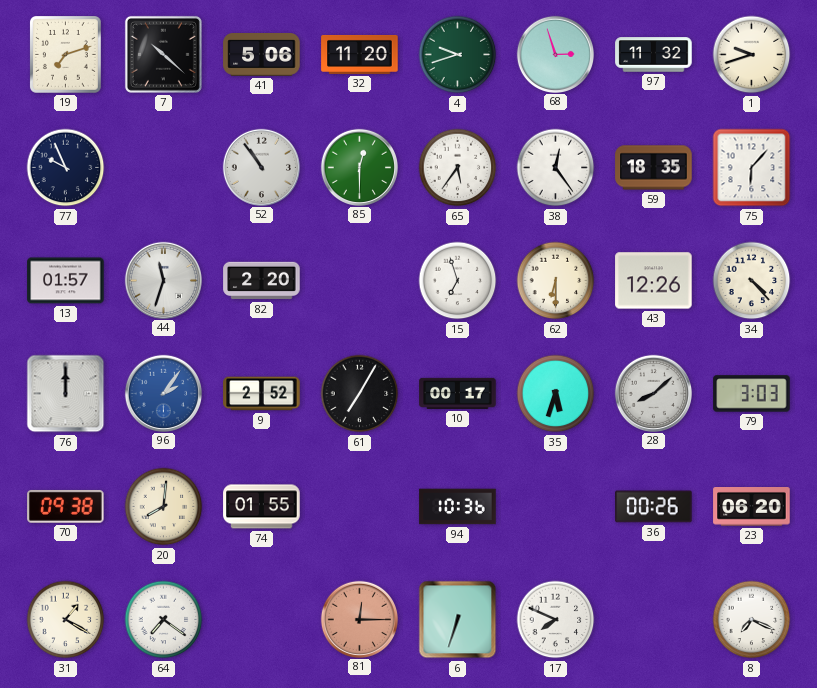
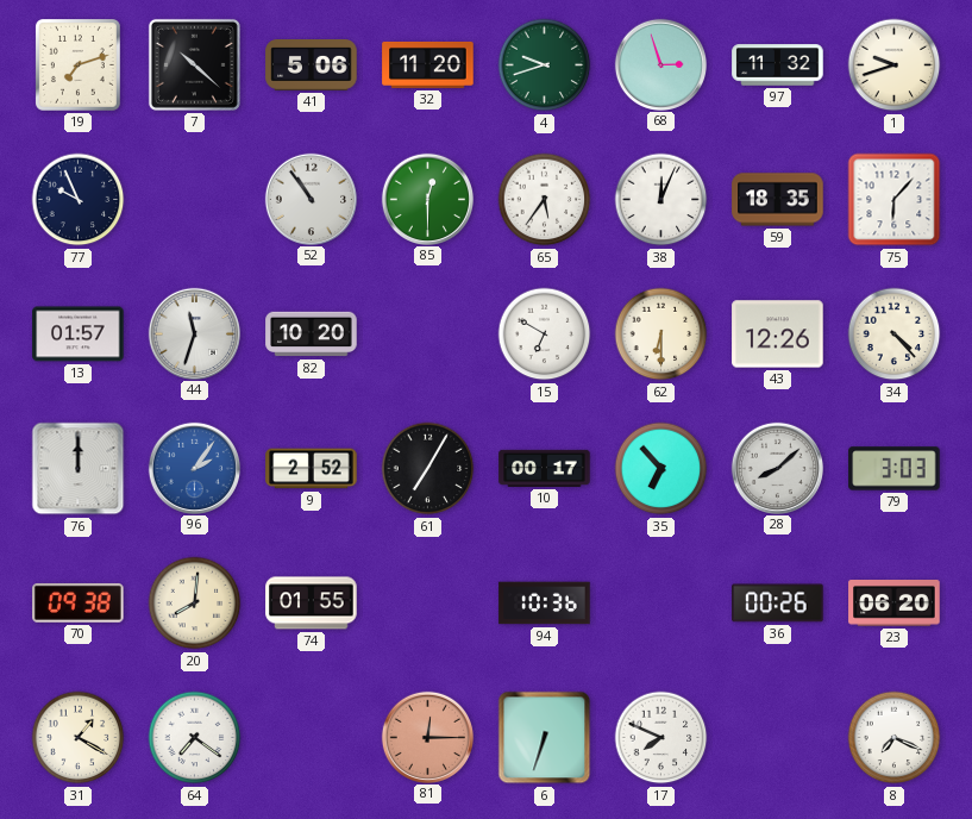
38: 12:24 -> 12:04 (661, 200)
82: 2:20 -> 10:20 (312, 335)
15: 6:57 -> 6:50 (545, 335)
35: 5:33 -> 6:53 (661, 469)
